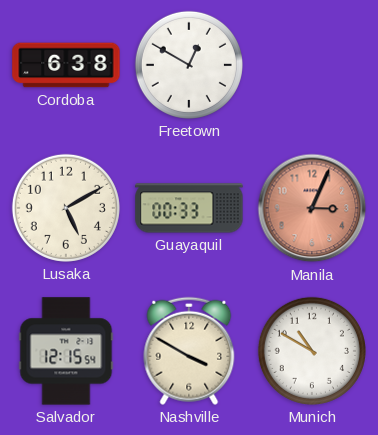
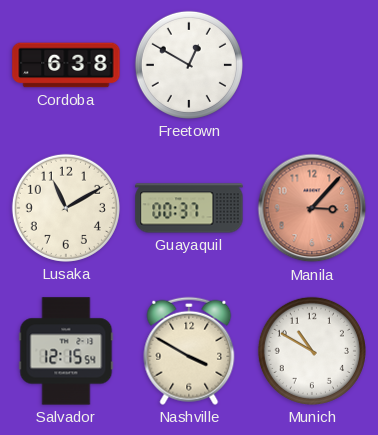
Lusaka: 5:10 -> 11:10 (66, 208)
Guayaquil: 00:33 -> 00:37 (189, 208)
Manila: 3:04 -> 3:07 (312, 208)
